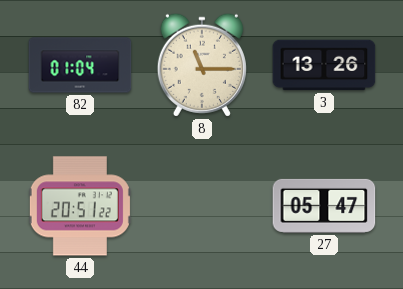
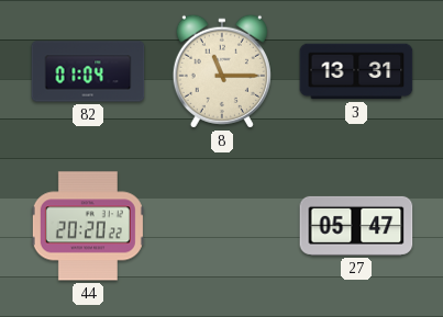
3: 13:26 -> 13:31 (356, 71)
44: 20:51 -> 20:20 (88, 226)
